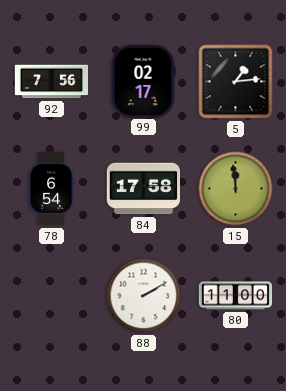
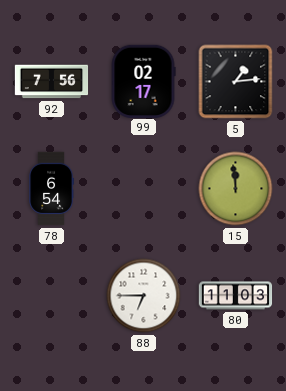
84: 17:58 -> none (143, 189)
88: 2:10 -> 6:45 (144, 296)
80: 11:00 -> 11:03 (236, 296)
